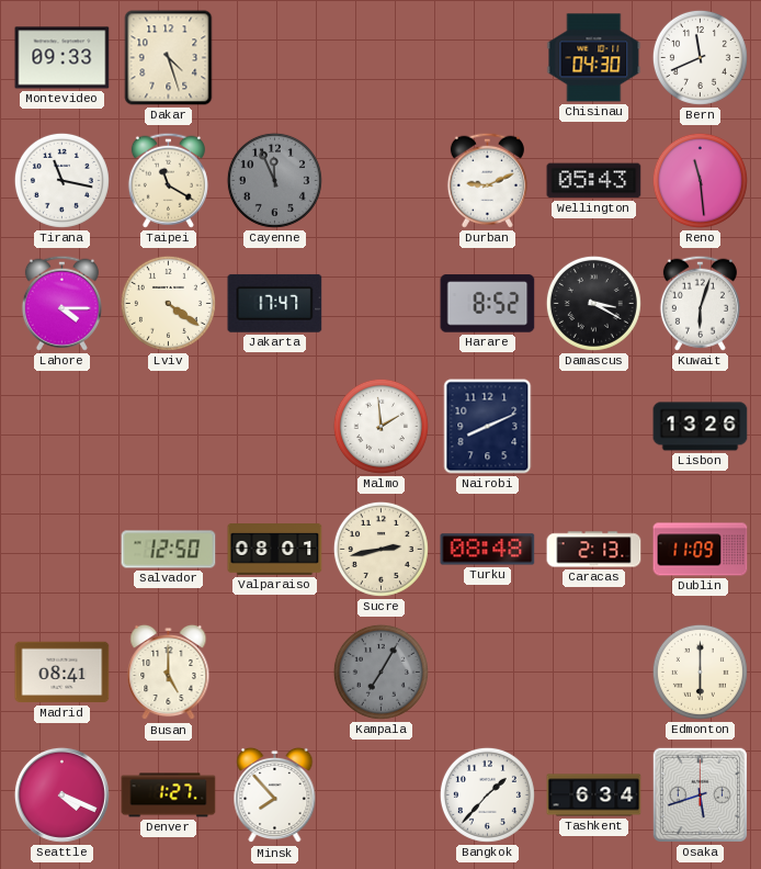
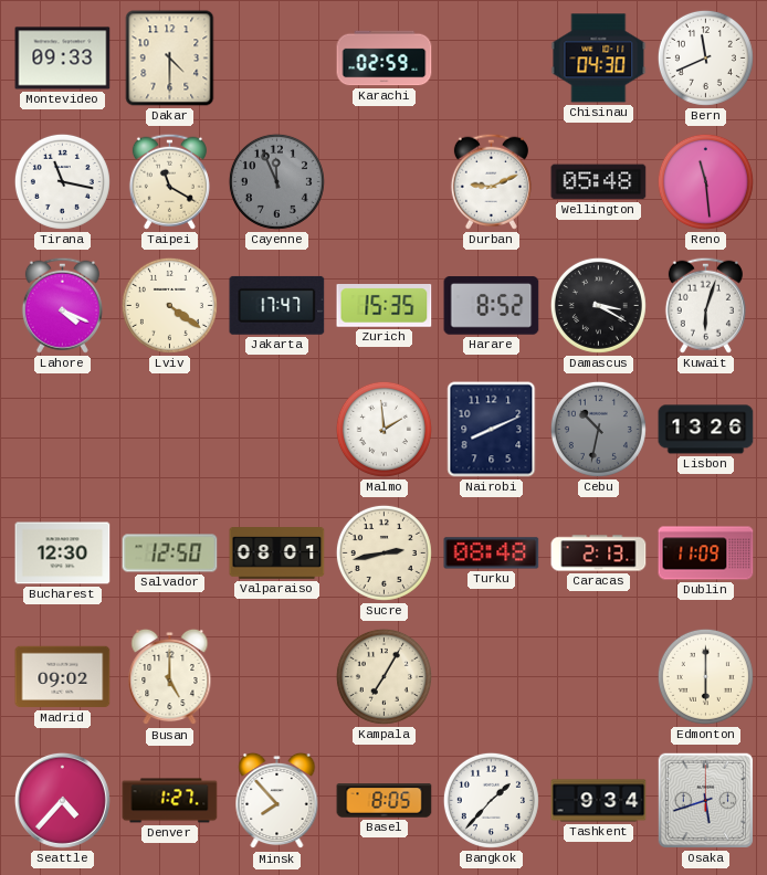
Dakar: 4:27 -> 4:30 (170, 59)
Karachi: none -> 02:59 (385, 59)
Wellington: 05:43 -> 05:48 (599, 182)
Lahore: 4:15 -> 4:19 (62, 305)
Zurich: none -> 15:35 (385, 306)
Cebu: none -> 10:32 (598, 429)
Bucharest: none -> 12:30 (63, 554)
Madrid: 08:41 -> 09:02 (63, 677)
Kampala dial: grey -> cream (383, 676)
Seattle: 4:19 -> 4:37 (62, 800)
Basel: none -> 8:05 (385, 801)
Tashkent: 6:34 -> 9:34 (599, 801)
